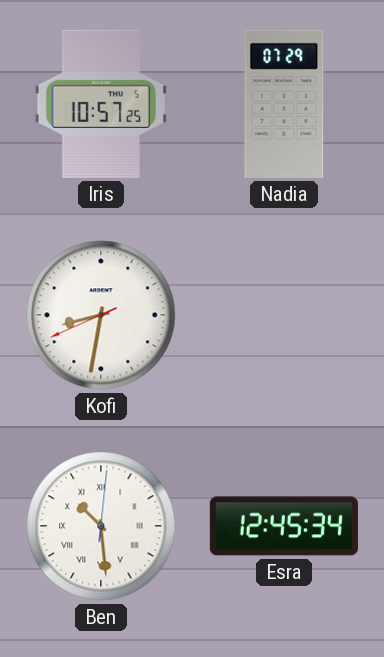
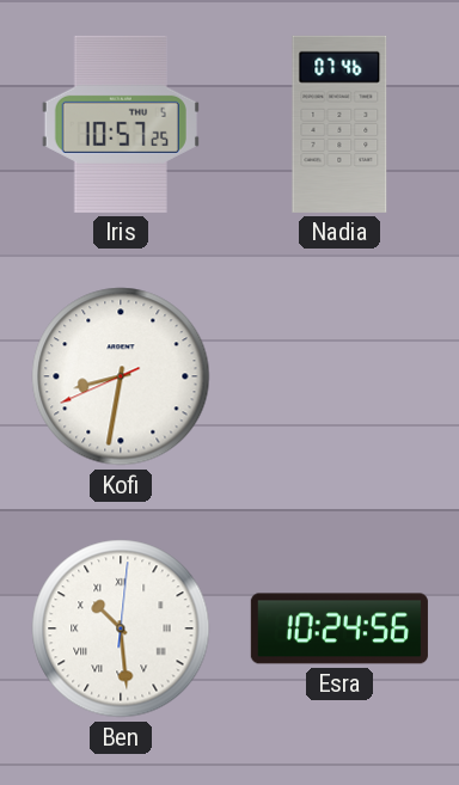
Nadia: 07:29 -> 07:46 (339, 124)
Esra: 12:45 -> 10:24 (339, 628)
